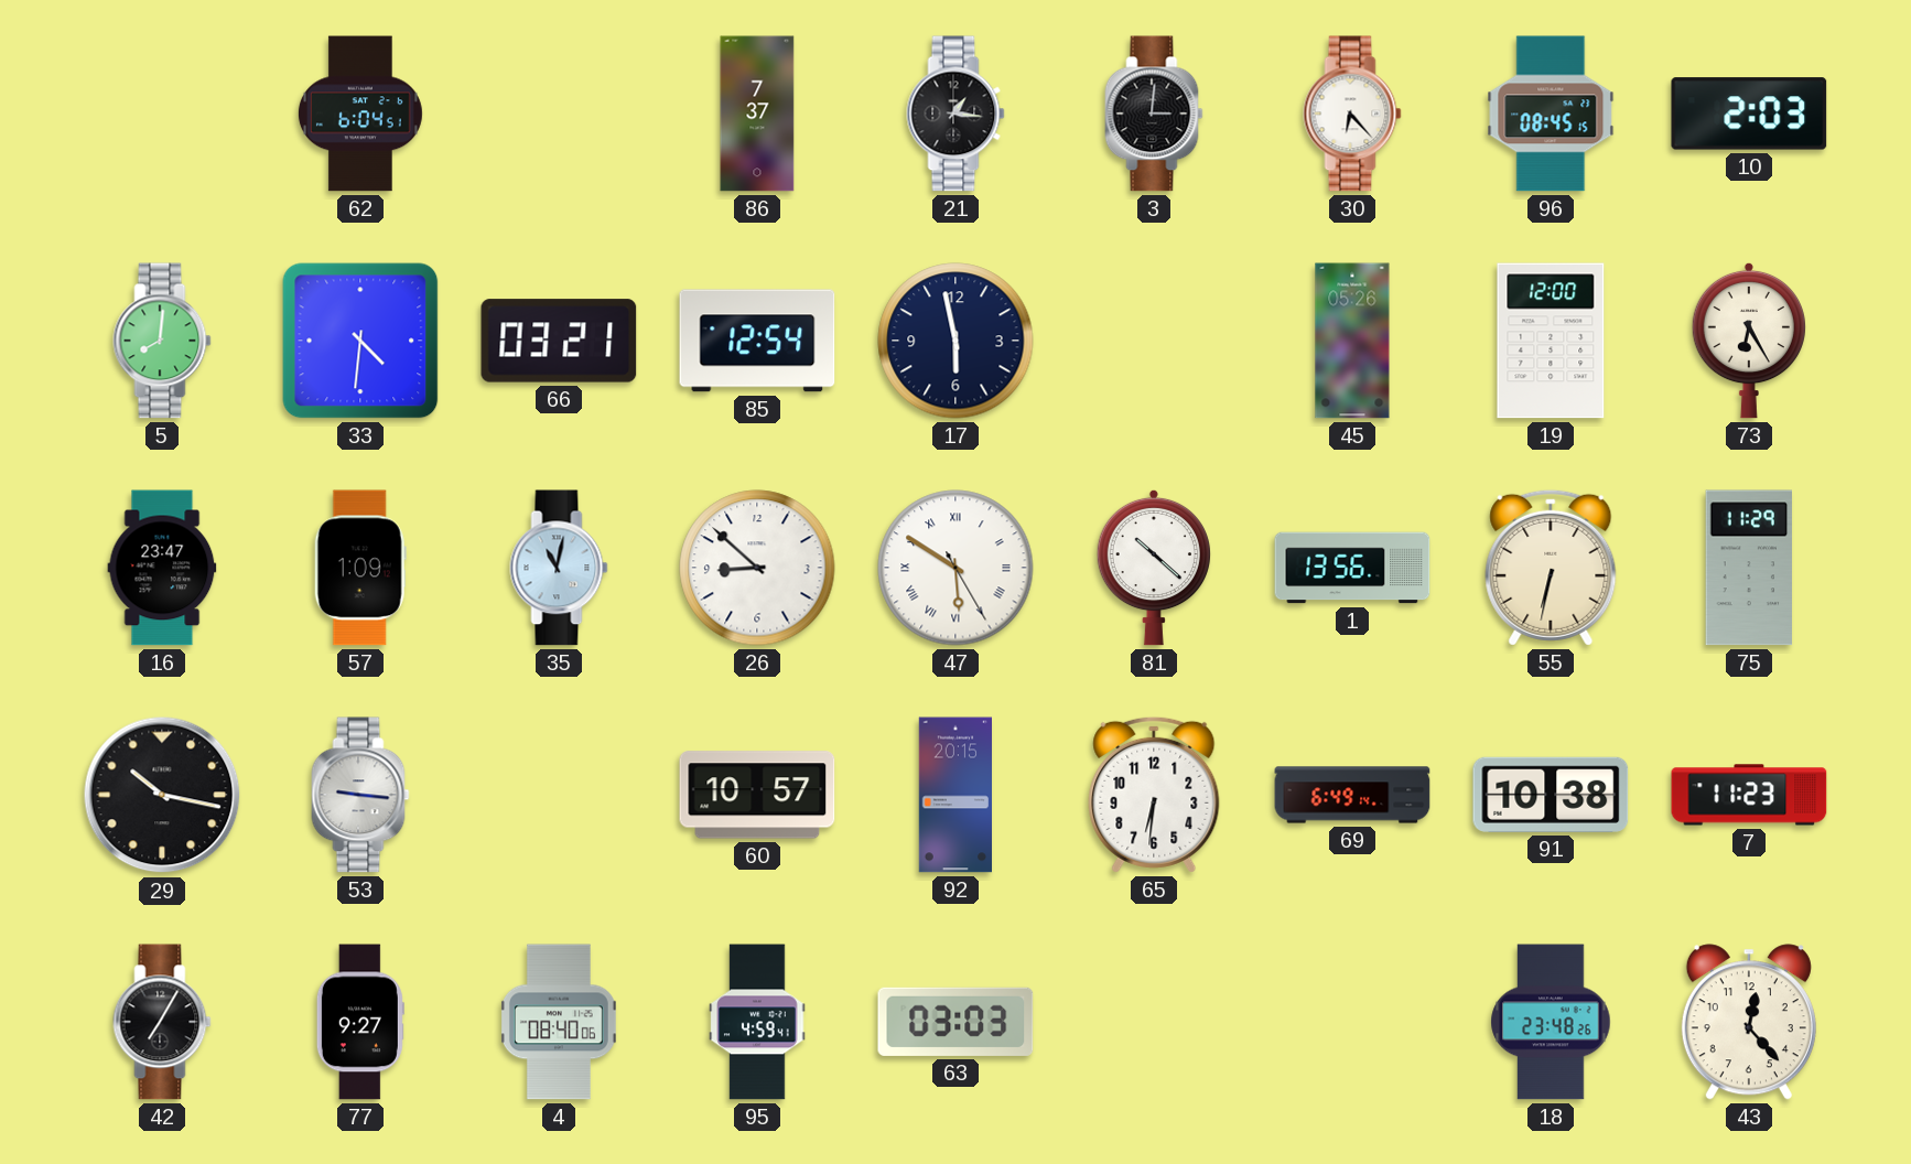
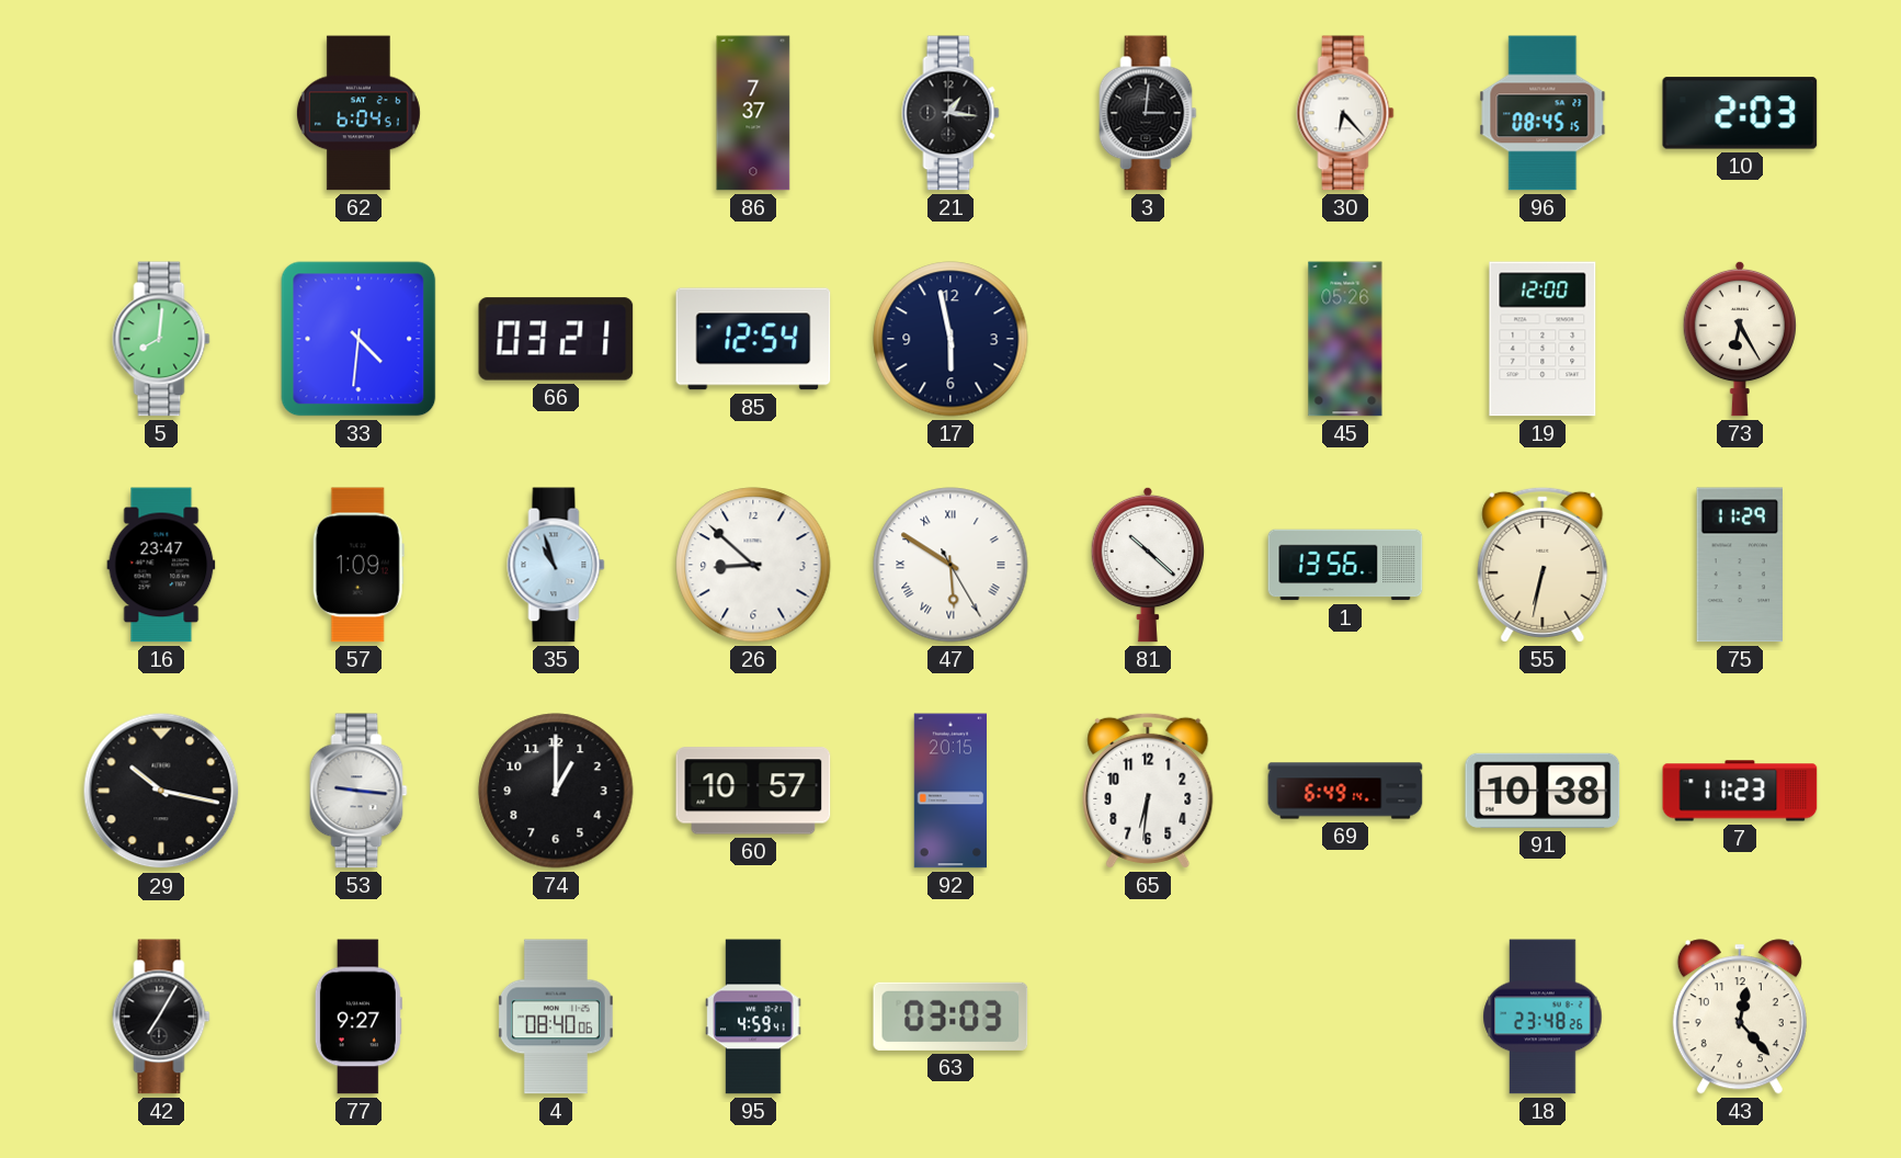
35: 11:02 -> 10:57 (556, 565)
74: none -> 1:00 (556, 791)
